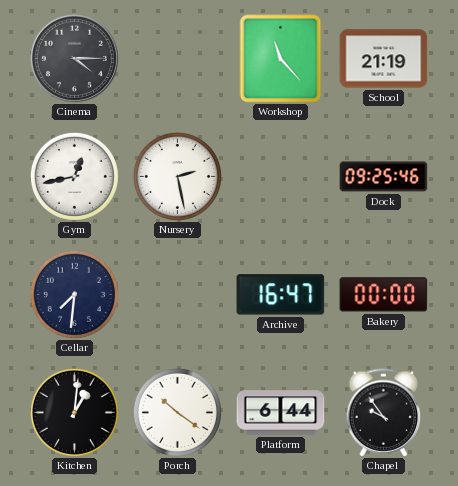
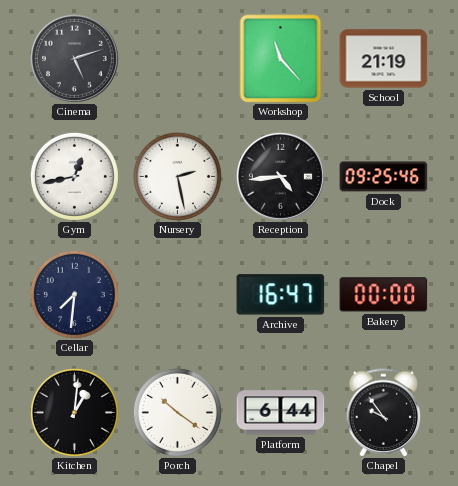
Cinema: 4:15 -> 5:12 (74, 58)
Reception: none -> 4:44 (280, 176)
